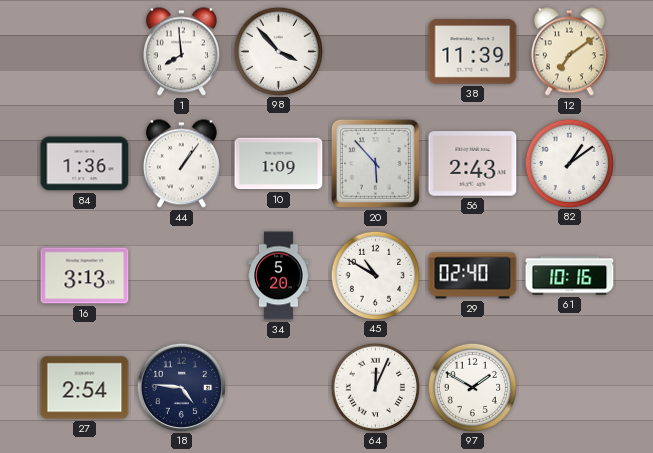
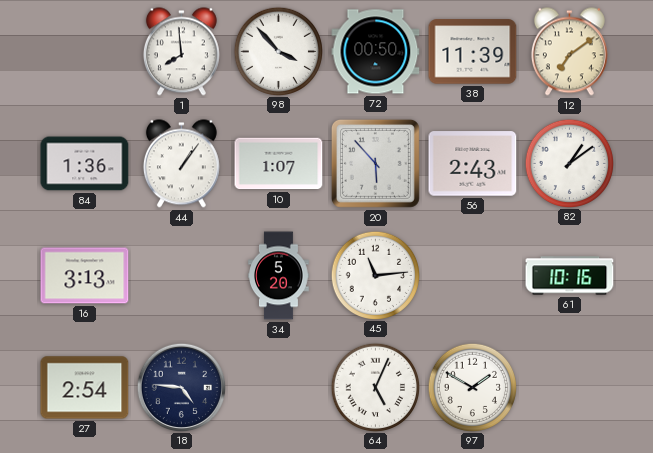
72: none -> 00:50 (376, 52)
10: 1:09 -> 1:07 (279, 164)
45: 10:50 -> 11:14 (375, 275)
29: 02:40 -> none (473, 276)
64: 12:04 -> 5:04 (375, 387)
